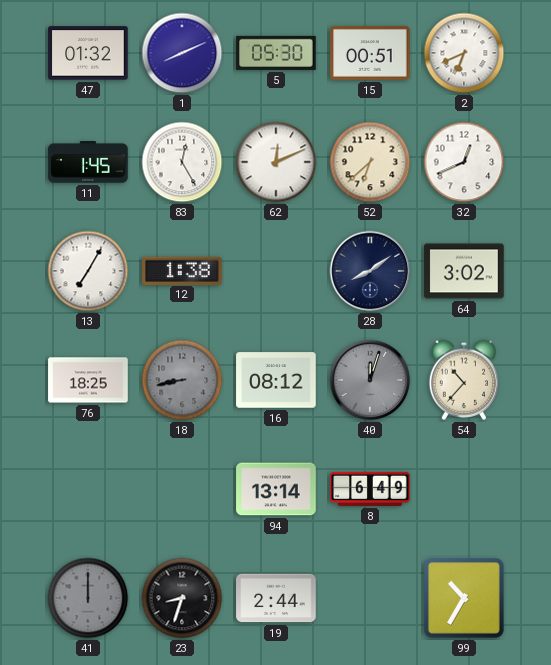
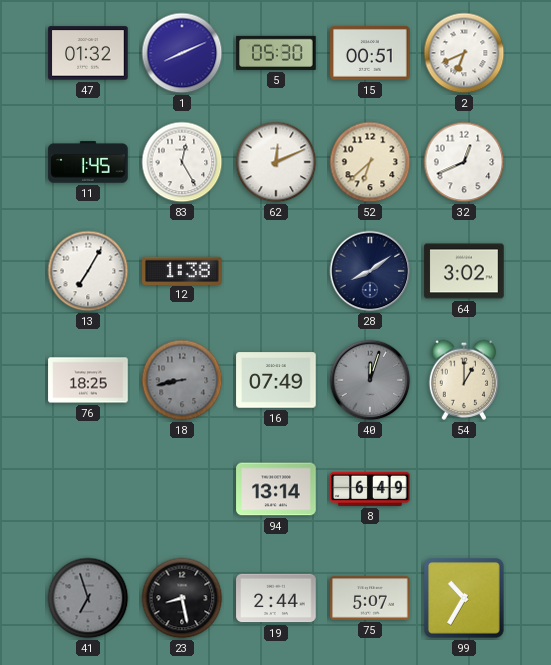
16: 08:12 -> 07:49 (276, 380)
54: 10:37 -> 1:00 (464, 380)
41: 12:00 -> 6:57 (88, 598)
23: 8:33 -> 8:28 (182, 598)
75: none -> 5:07 (370, 598)
